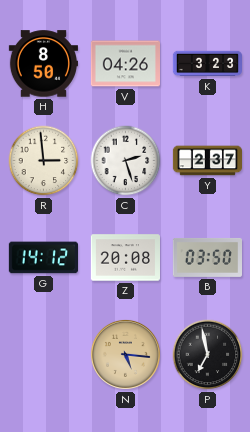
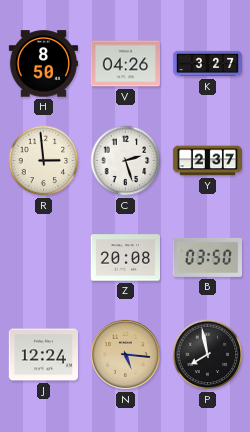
K: 3:23 -> 3:27 (208, 64)
G: 14:12 -> none (43, 258)
J: none -> 12:24 (43, 355)
P: 6:58 -> 7:58 (208, 355)
